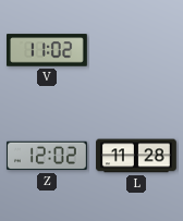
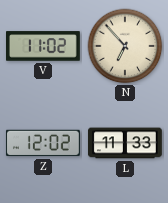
N: none -> 6:53 (125, 46)
L: 11:28 -> 11:33 (126, 143)
